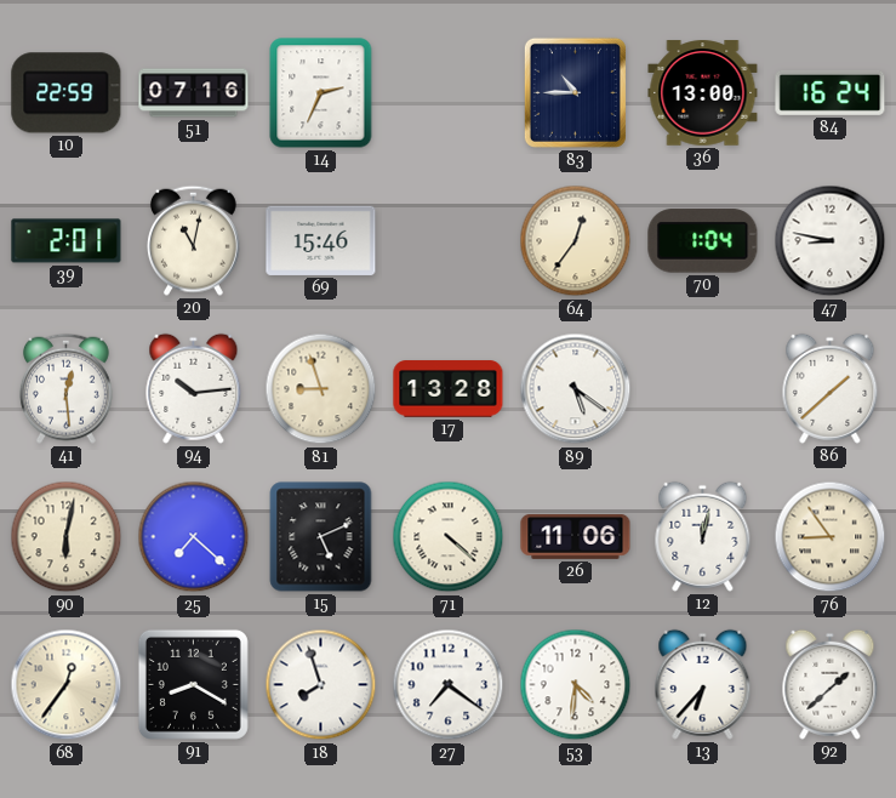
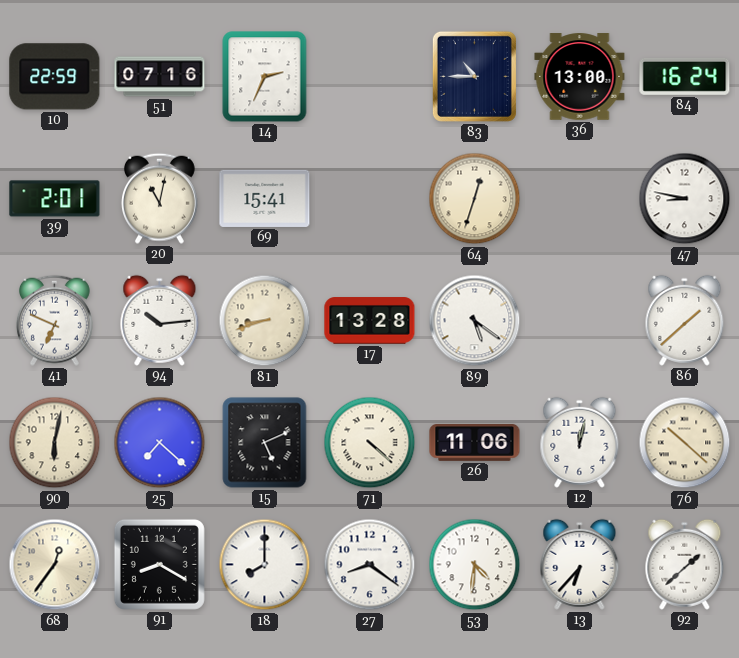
69: 15:46 -> 15:41 (265, 198)
64: 12:36 -> 12:33 (475, 199)
70: 1:04 -> none (703, 241)
41: 12:29 -> 6:49 (54, 320)
81: 8:57 -> 8:42 (265, 321)
76: 8:54 -> 10:22 (685, 443)
18: 7:57 -> 8:00 (265, 565)
27: 7:21 -> 8:21 (370, 565)
